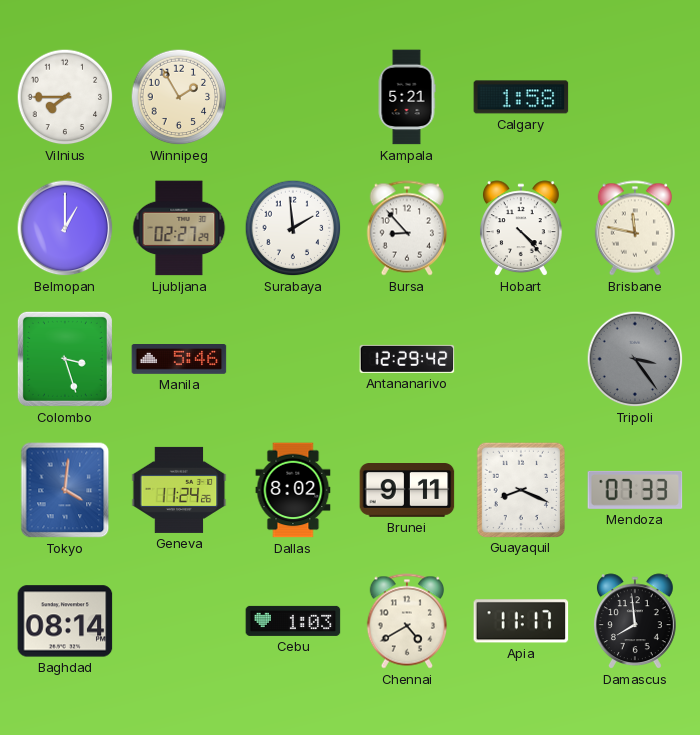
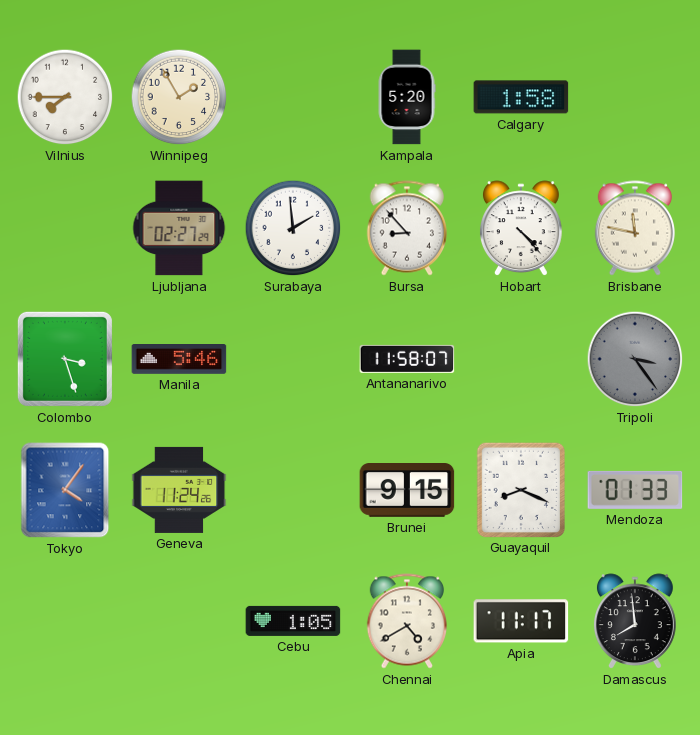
Kampala: 5:21 -> 5:20 (407, 97)
Belmopan: 1:00 -> none (65, 228)
Antananarivo: 12:29 -> 11:58 (407, 359)
Tokyo: 4:01 -> 4:06 (65, 490)
Dallas: 8:02 -> none (293, 490)
Brunei: 9:11 -> 9:15 (407, 491)
Mendoza: 07:33 -> 01:33 (635, 490)
Baghdad: 08:14 -> none (65, 621)
Cebu: 1:03 -> 1:05 (293, 621)
